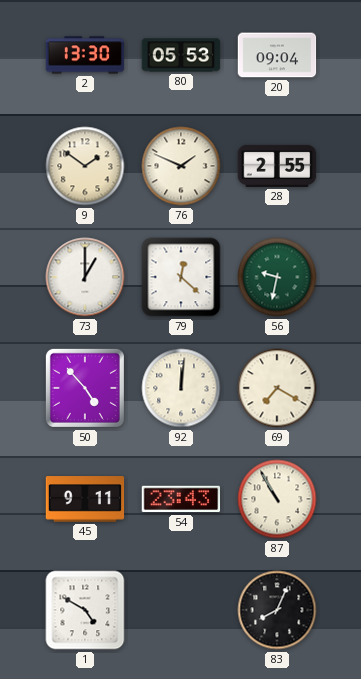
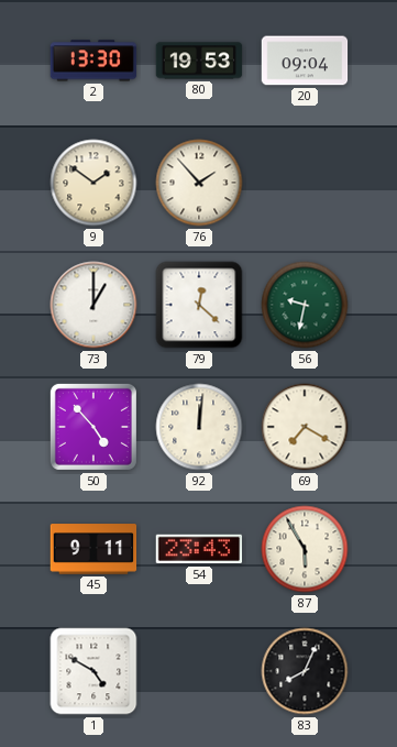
80: 05:53 -> 19:53 (199, 61)
76: 1:49 -> 1:53 (199, 183)
28: 2:55 -> none (277, 166)
87: 10:55 -> 5:55 (305, 549)
